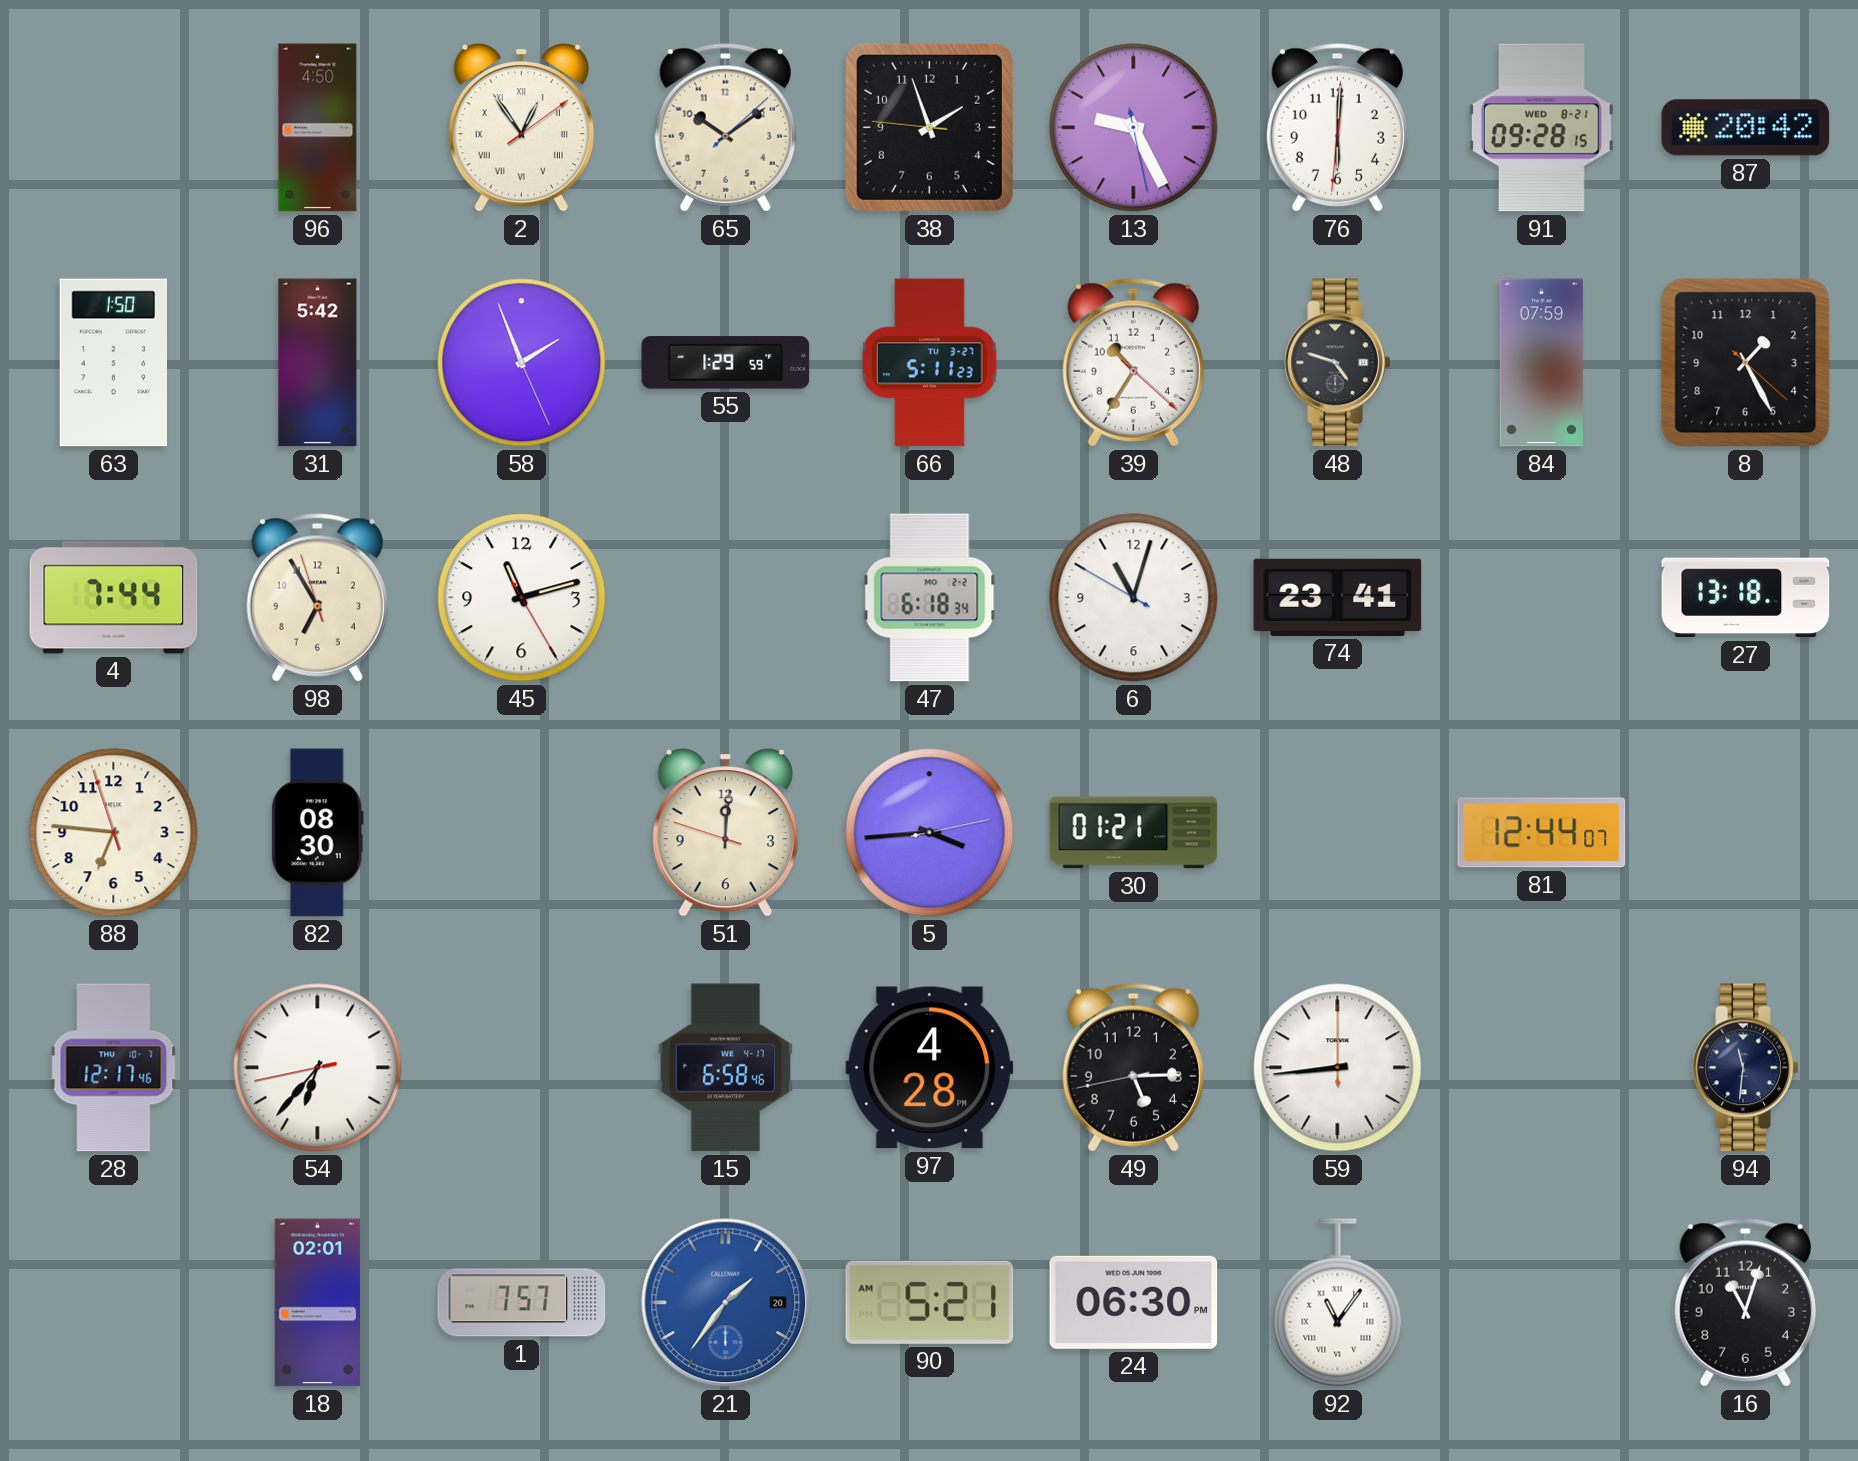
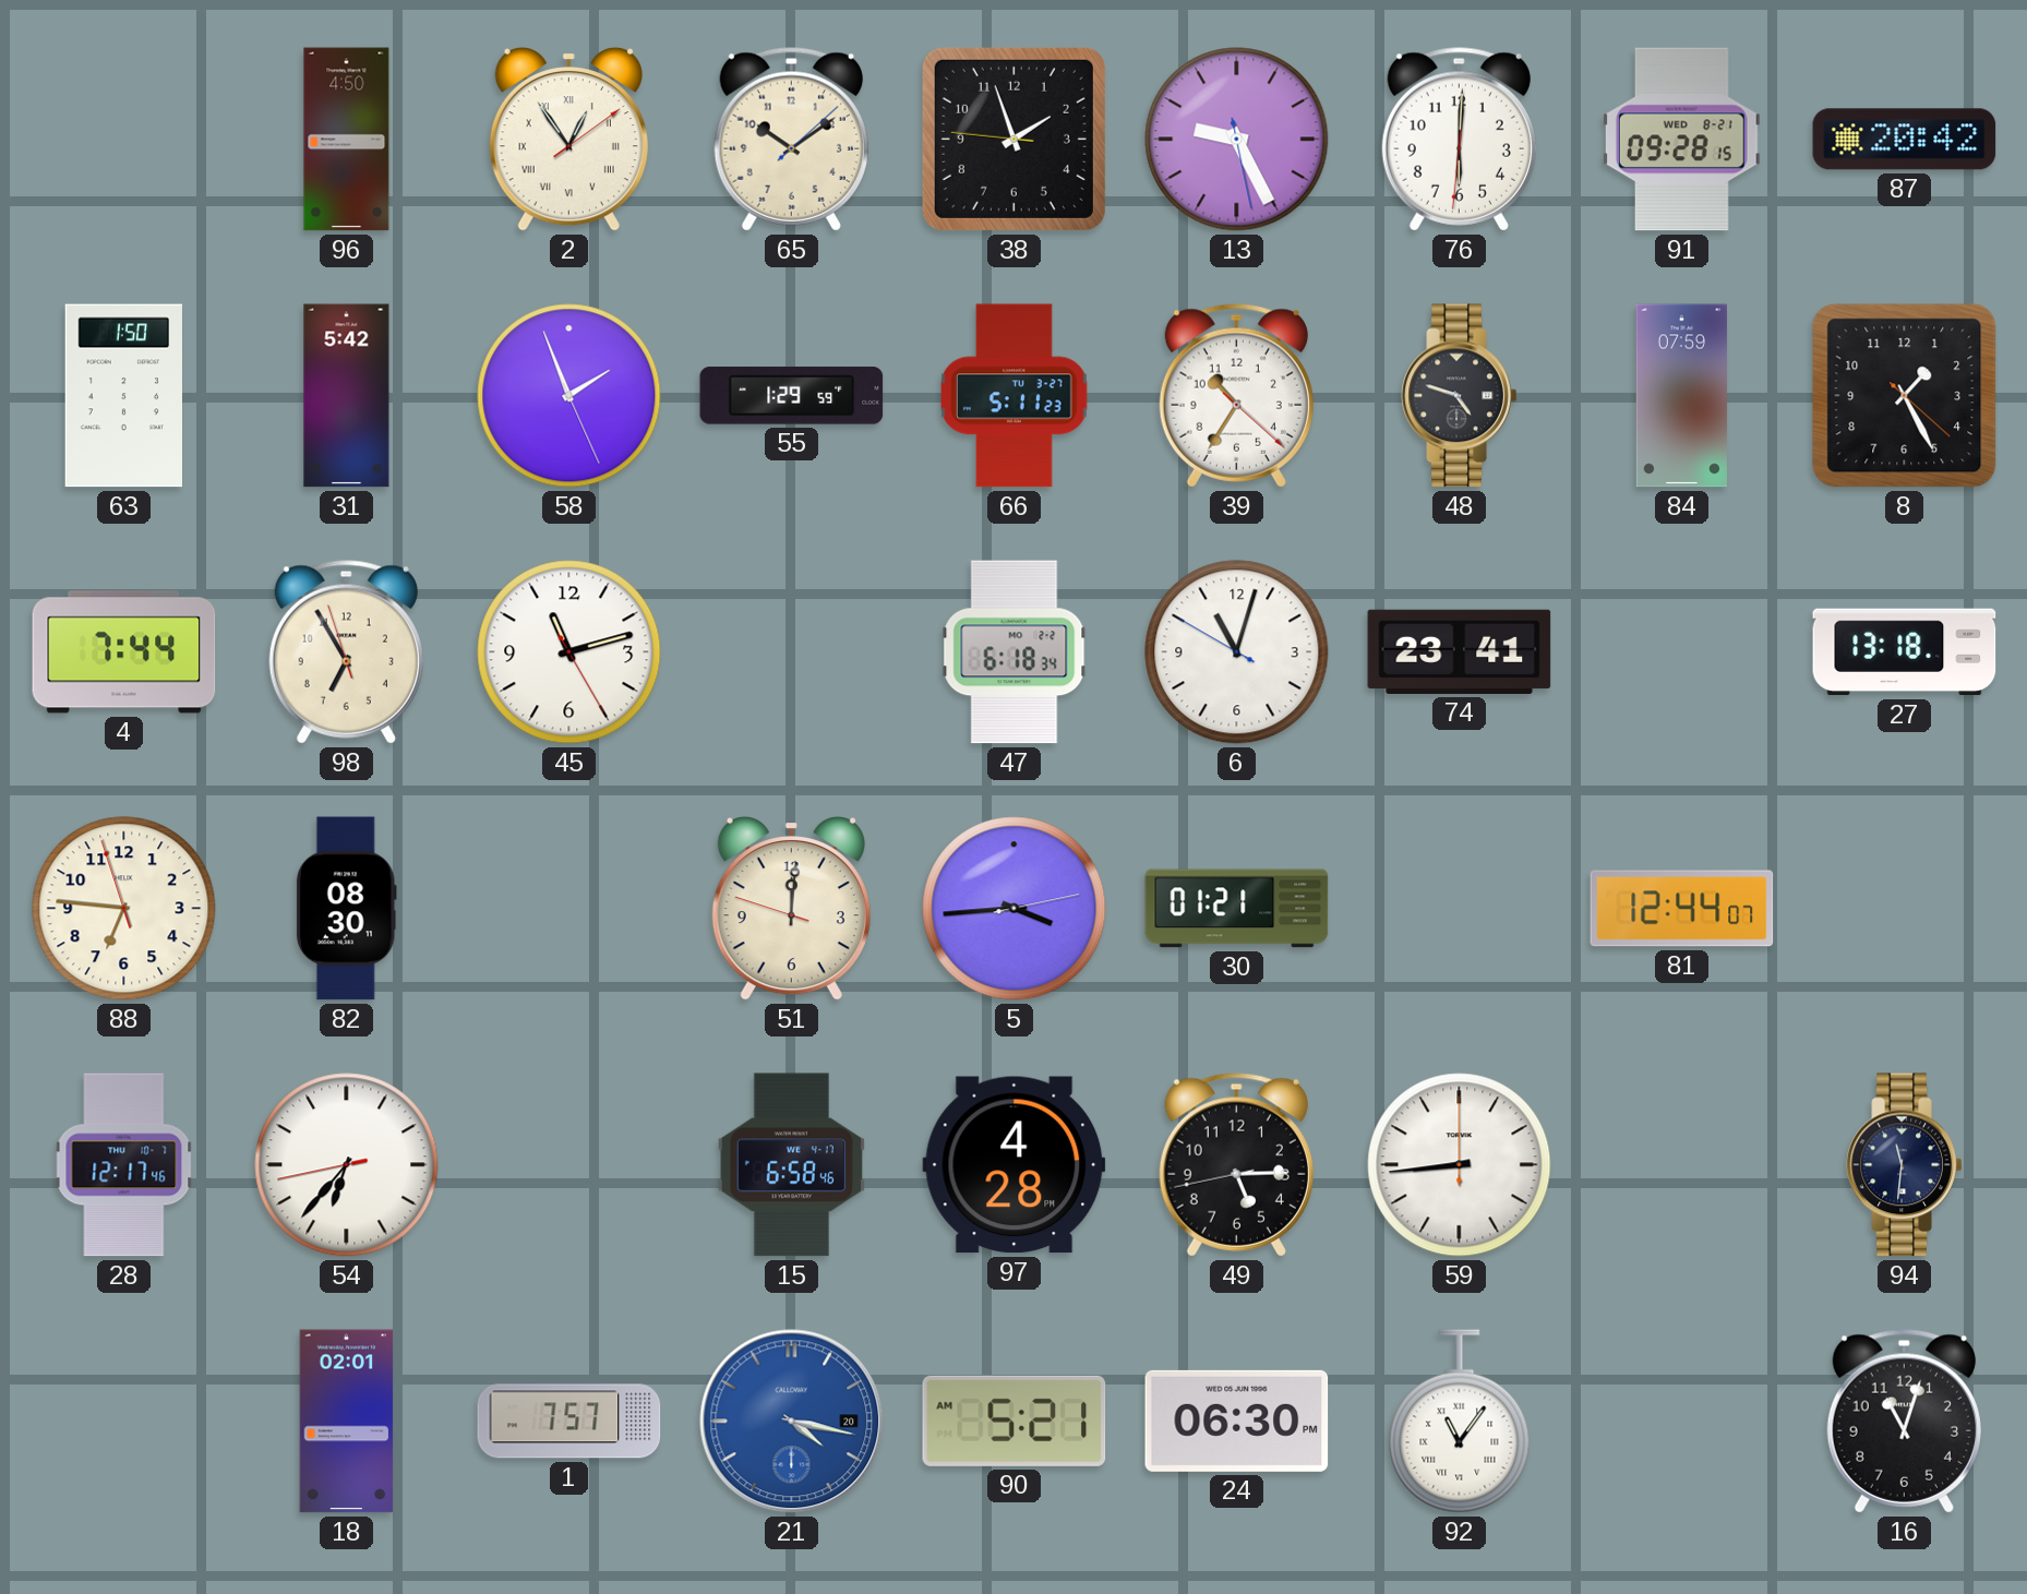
21: 1:36 -> 4:17 (792, 1422)
